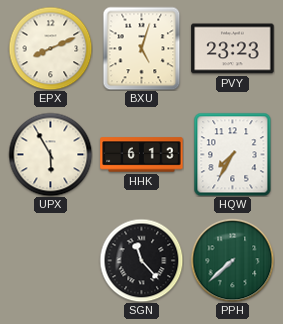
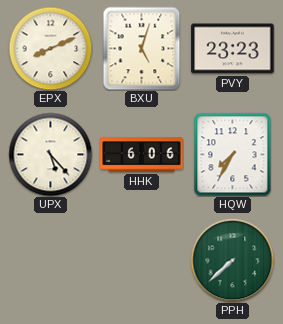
UPX: 5:55 -> 5:23 (50, 154)
HHK: 6:13 -> 6:06 (142, 155)
SGN: 11:23 -> none (141, 260)
